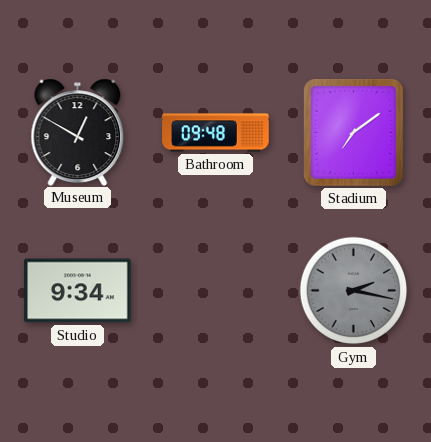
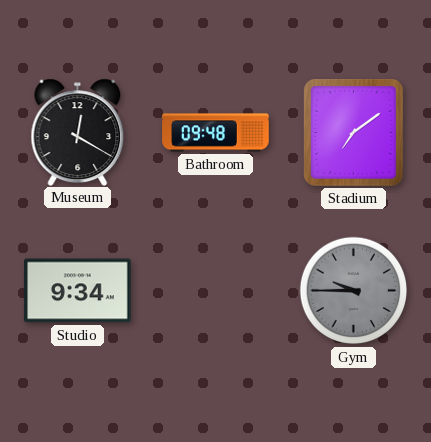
Museum: 12:50 -> 12:20 (78, 132)
Gym: 2:17 -> 9:45 (354, 291)
